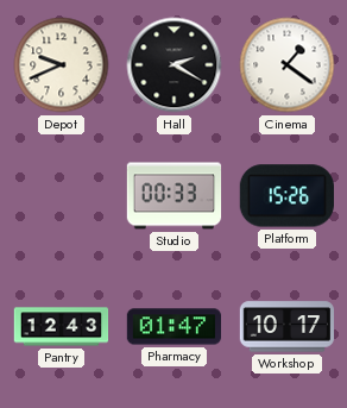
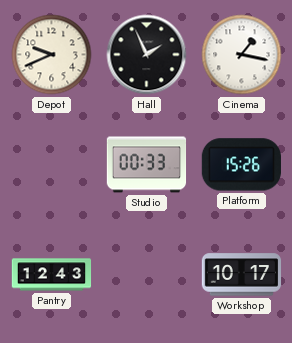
Hall: 2:20 -> 1:56 (147, 55)
Cinema: 1:21 -> 1:17 (242, 55)
Pharmacy: 01:47 -> none (175, 327)
